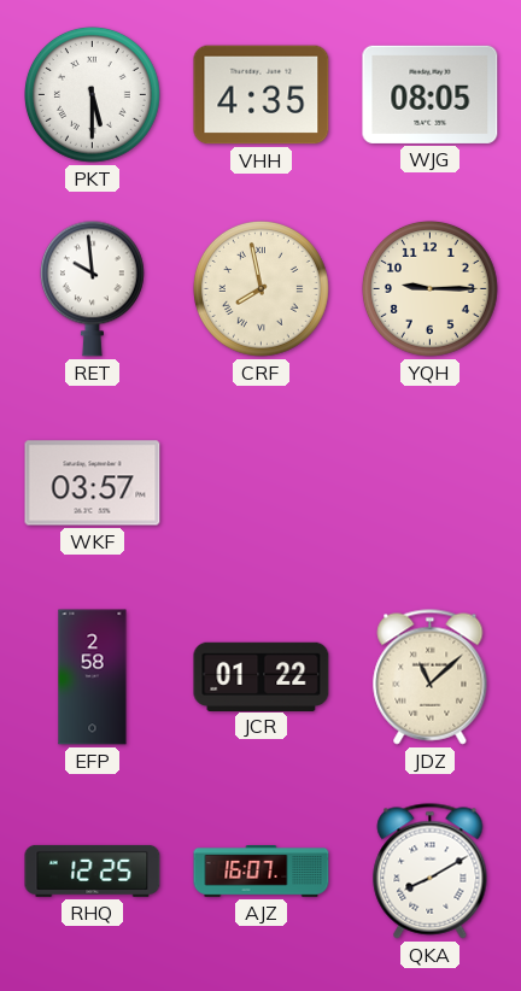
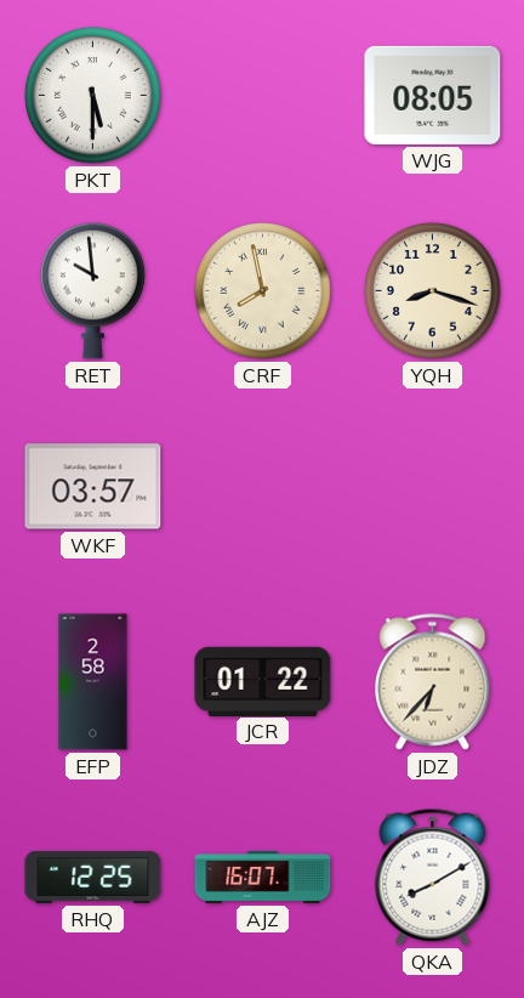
VHH: 4:35 -> none (262, 95)
YQH: 9:15 -> 8:18 (433, 291)
JDZ: 11:08 -> 6:37 (433, 682)
